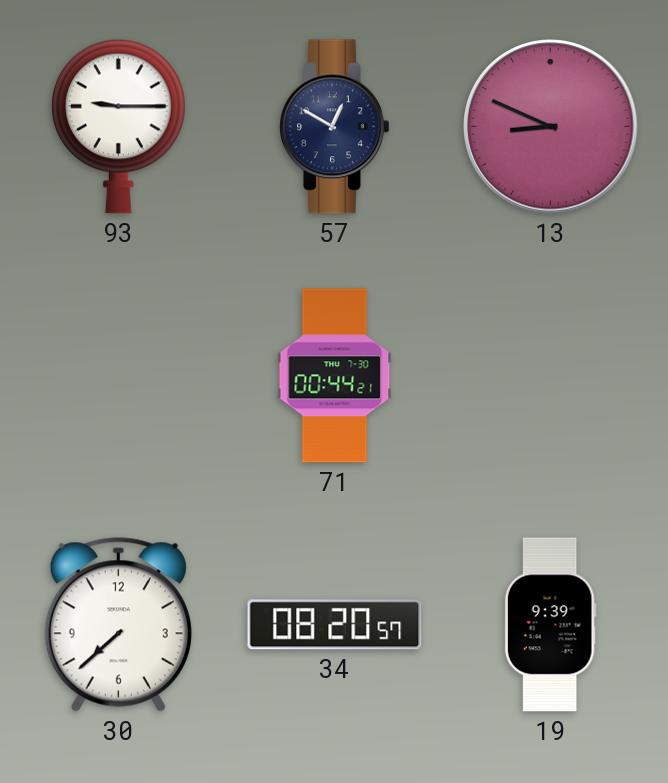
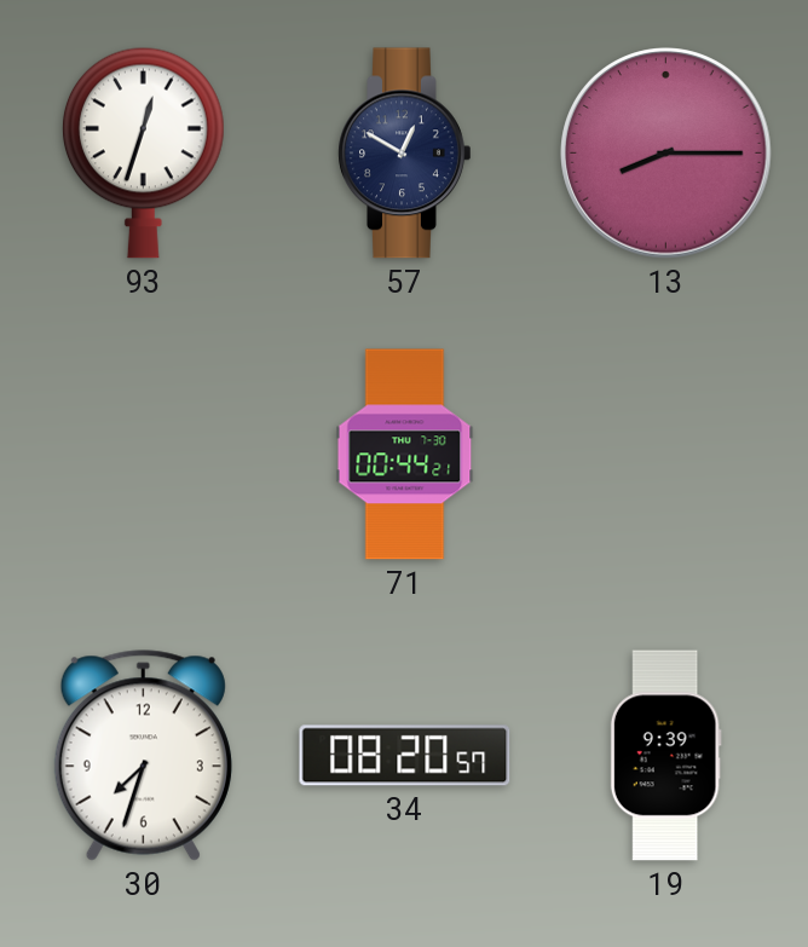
93: 9:15 -> 12:33 (143, 152)
13: 8:49 -> 8:15 (666, 154)
30: 7:38 -> 7:33 (143, 756)
